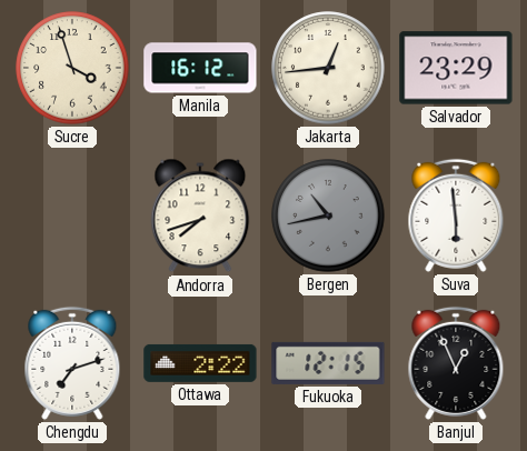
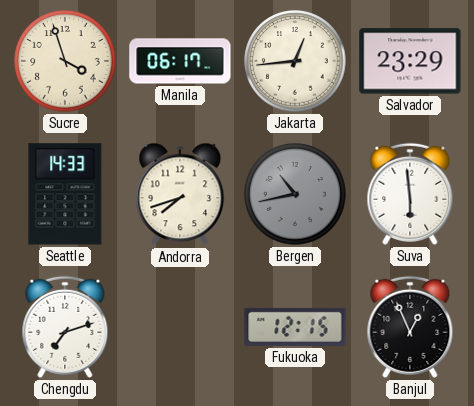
Manila: 16:12 -> 06:17 (180, 61)
Seattle: none -> 14:33 (65, 194)
Ottawa: 2:22 -> none (200, 363)
